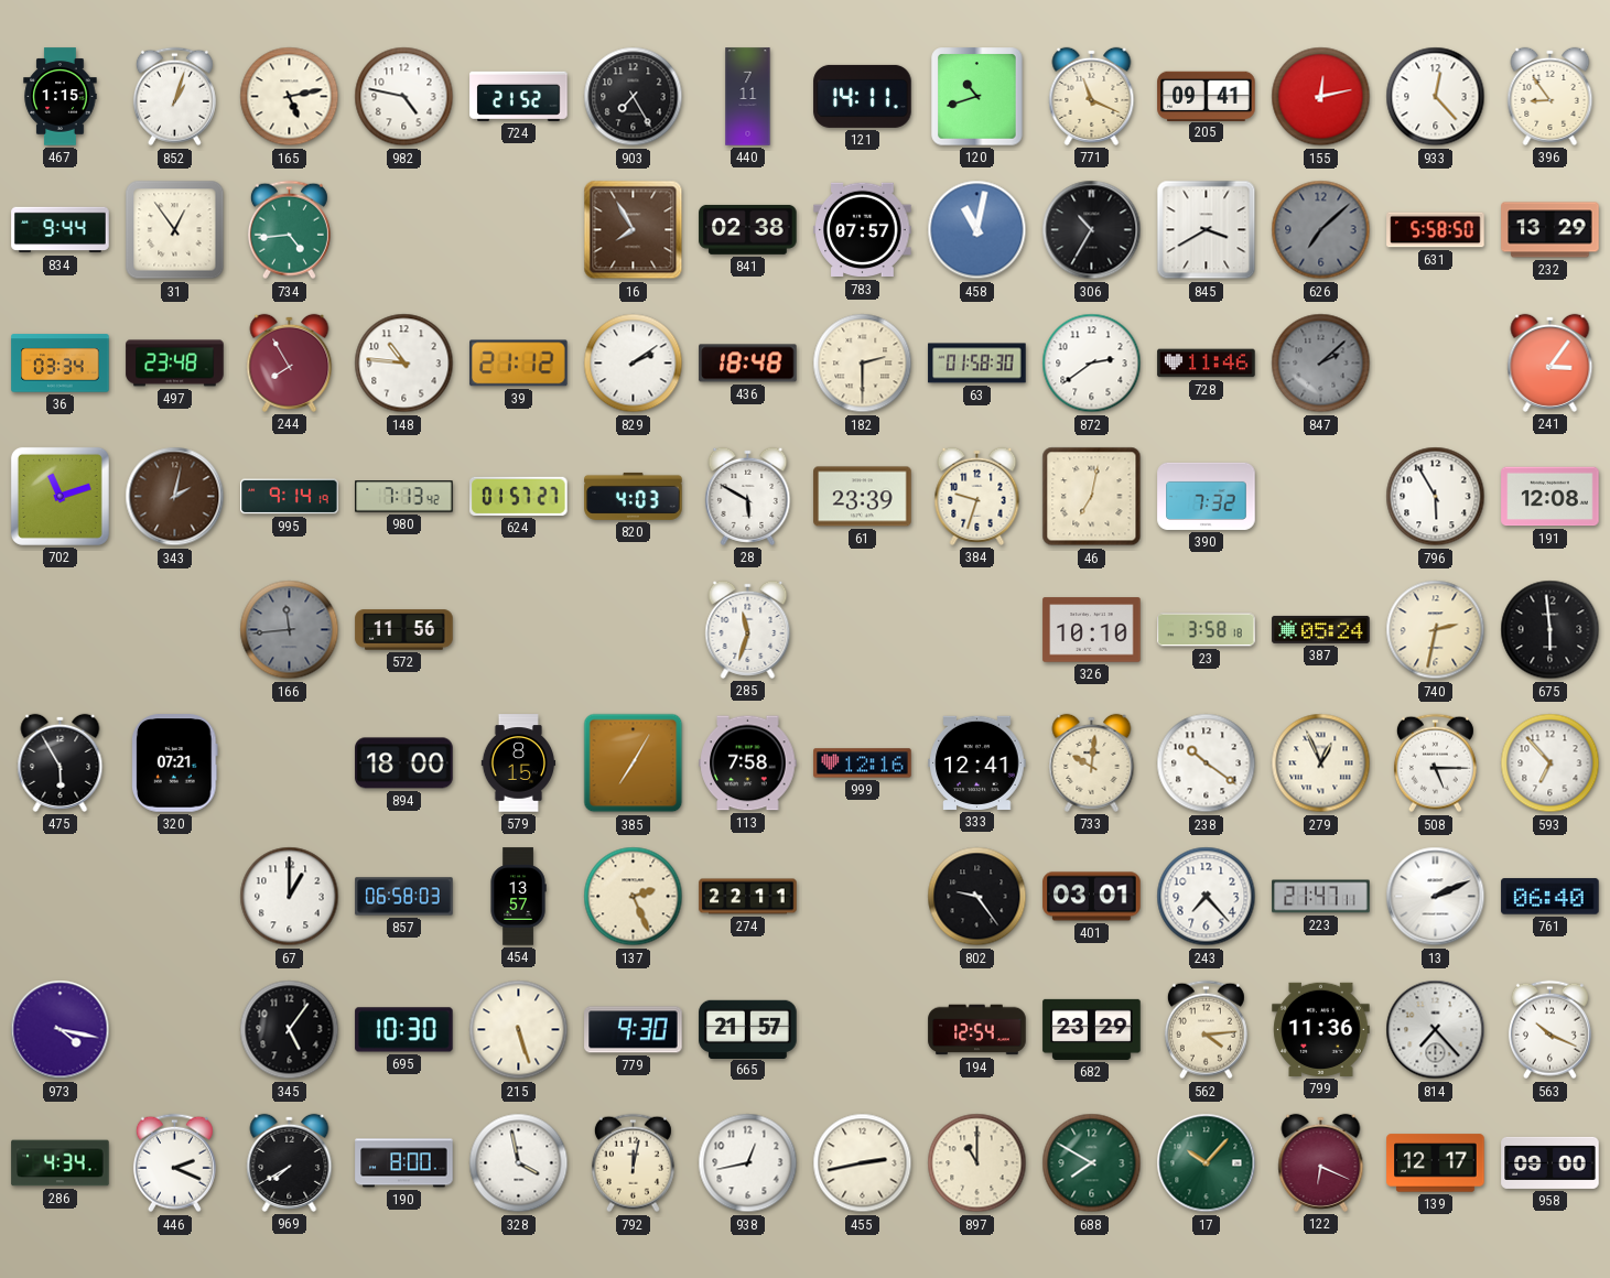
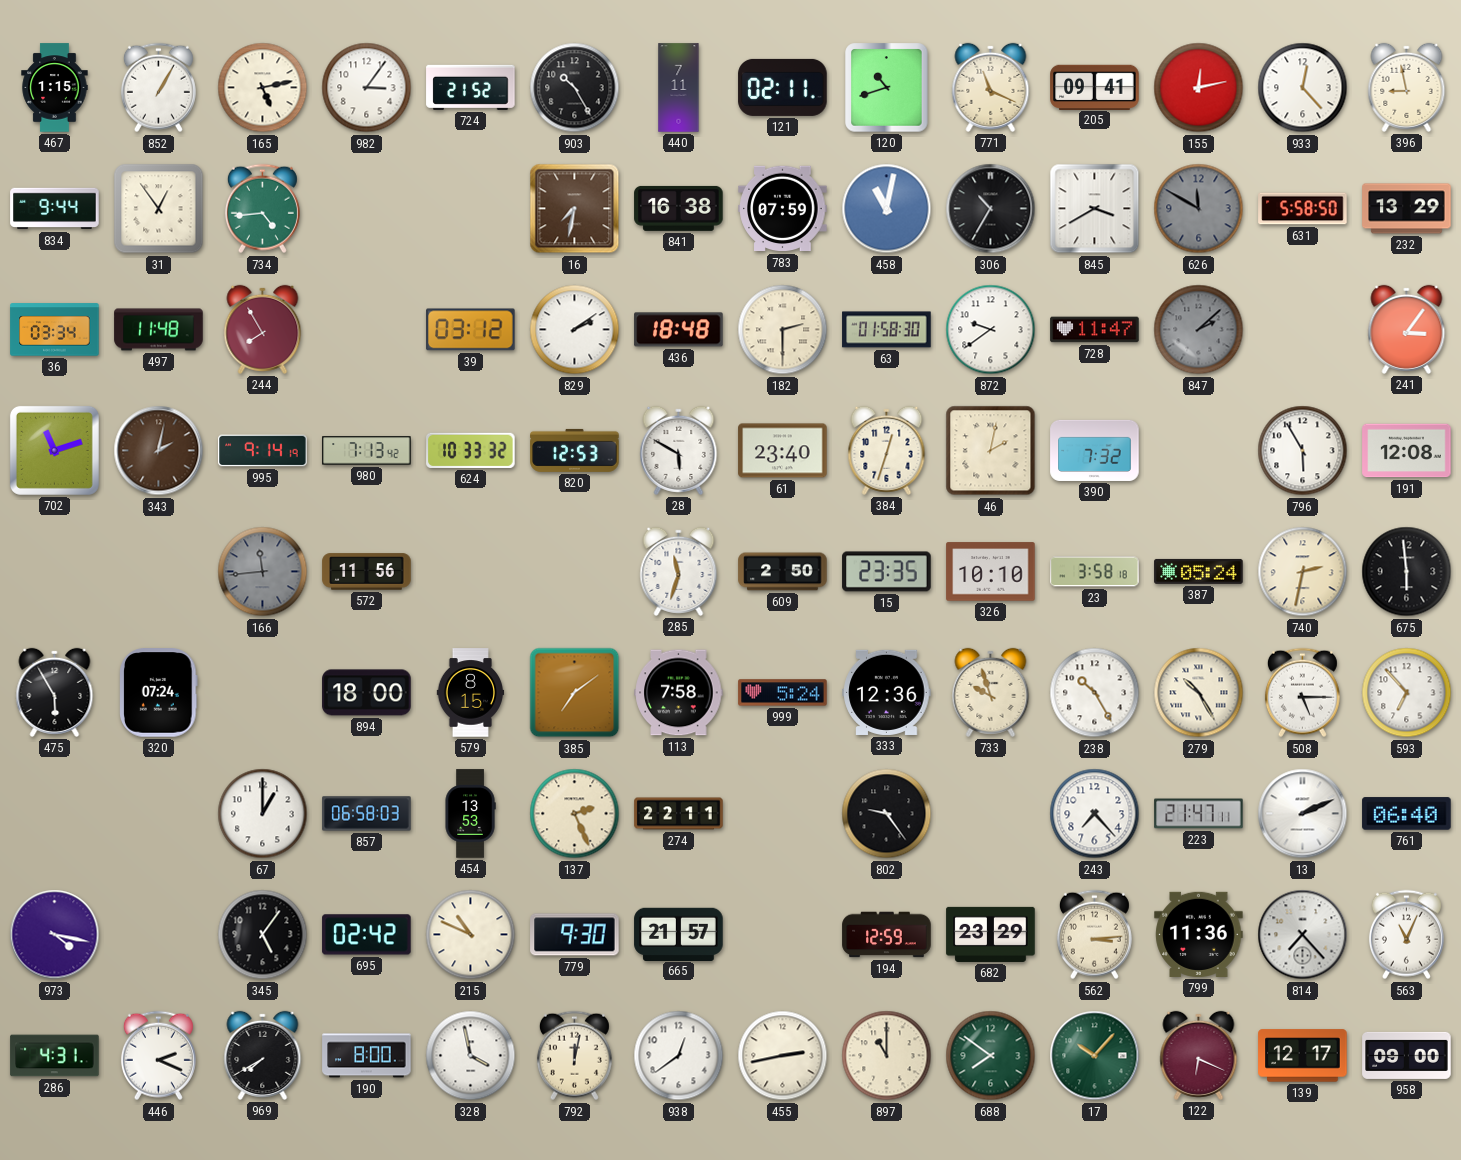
852: 1:03 -> 1:05 (158, 88)
982: 4:47 -> 3:06 (367, 88)
903: 7:25 -> 10:25 (575, 88)
121: 14:11 -> 02:11 (783, 87)
396: 8:54 -> 8:58 (1407, 87)
16: 7:55 -> 7:32 (575, 209)
841: 02:38 -> 16:38 (679, 208)
783: 07:57 -> 07:59 (783, 209)
626: 7:08 -> 11:50 (1199, 209)
497: 23:48 -> 11:48 (159, 330)
148: 10:46 -> none (404, 364)
39: 21:12 -> 03:12 (471, 330)
872: 2:39 -> 9:39 (991, 330)
728: 11:46 -> 11:47 (1095, 330)
624: 01:57 -> 10:33 (471, 450)
820: 4:03 -> 12:53 (575, 450)
61: 23:39 -> 23:40 (783, 451)
384: 9:33 -> 12:33 (887, 450)
46: 7:02 -> 2:02 (991, 451)
609: none -> 2:50 (783, 572)
15: none -> 23:35 (887, 572)
320: 07:21 -> 07:24 (159, 693)
385: 7:05 -> 7:09 (575, 693)
999: 12:16 -> 5:24 (783, 693)
333: 12:41 -> 12:36 (887, 692)
733: 10:01 -> 9:57 (991, 692)
238: 10:21 -> 10:25 (1095, 693)
279: 12:56 -> 10:25 (1199, 693)
454: 13:57 -> 13:53 (470, 814)
401: 03:01 -> none (1092, 897)
695: 10:30 -> 02:42 (367, 935)
215: 5:27 -> 10:49 (471, 935)
194: 12:54 -> 12:59 (887, 935)
562: 4:14 -> 3:14 (1094, 935)
563: 10:19 -> 11:04 (1406, 935)
286: 4:34 -> 4:31 (55, 1056)
938: 12:43 -> 12:39 (679, 1056)
688: 7:50 -> 7:51 (991, 1056)
